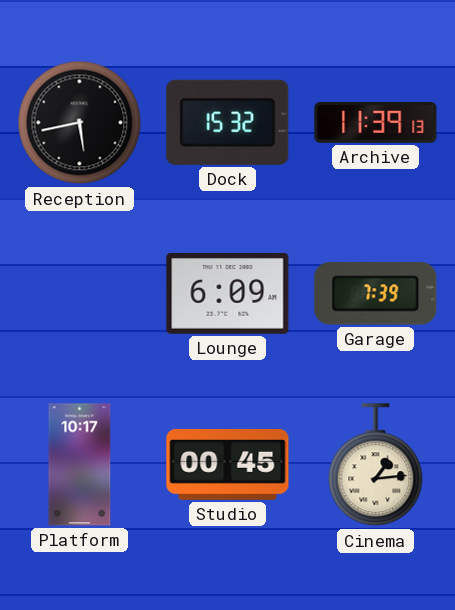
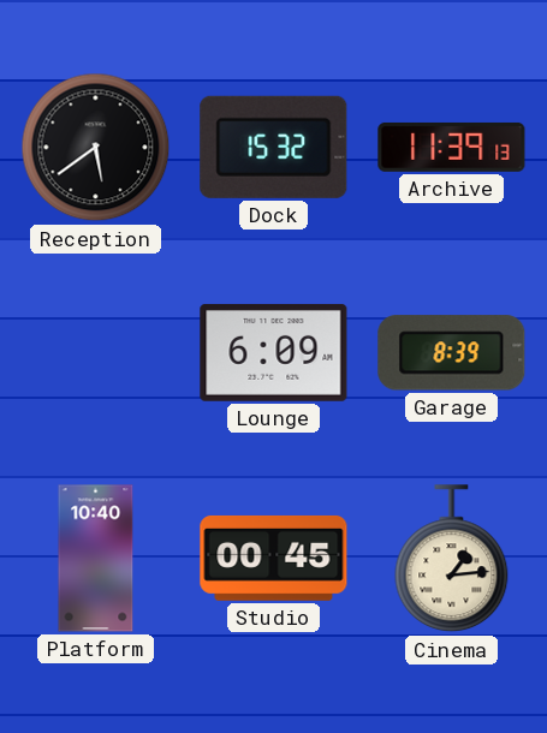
Reception: 5:43 -> 5:39 (96, 148)
Garage: 7:39 -> 8:39 (452, 353)
Platform: 10:17 -> 10:40 (96, 559)
